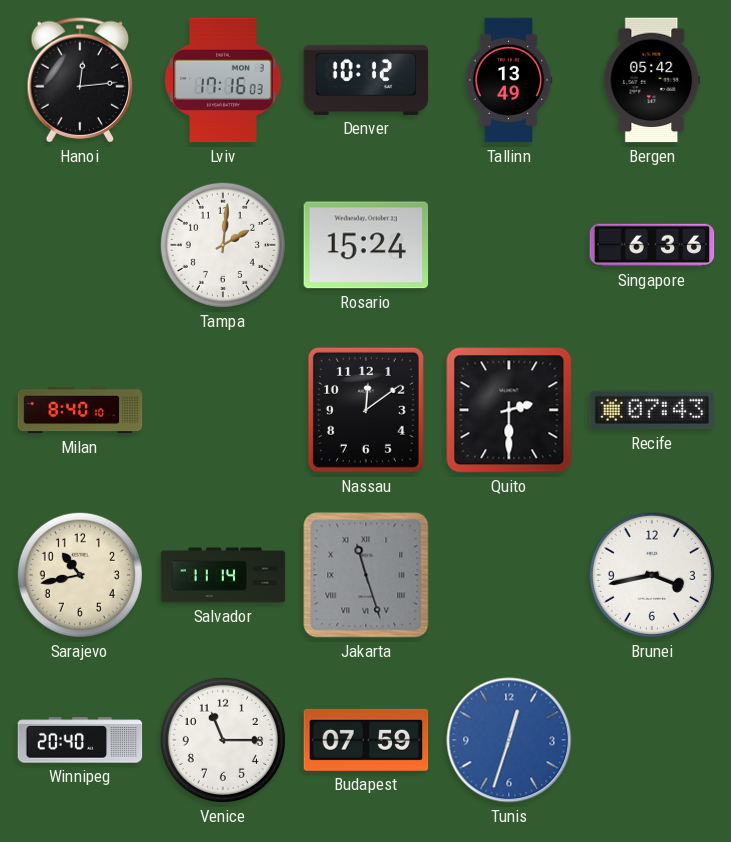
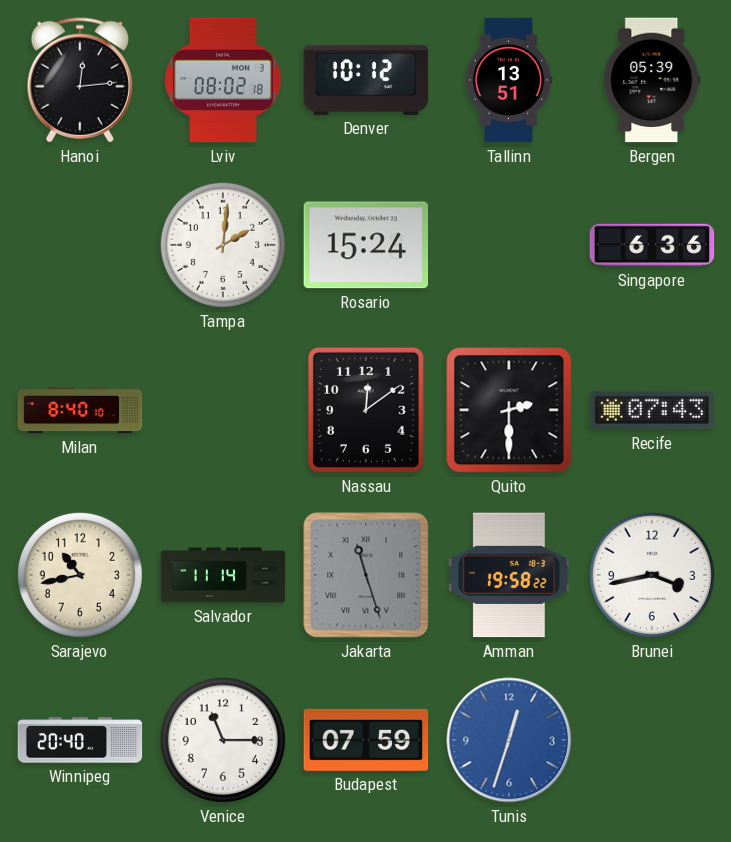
Lviv: 17:16 -> 08:02 (223, 80)
Tallinn: 13:49 -> 13:51 (509, 80)
Bergen: 05:42 -> 05:39 (652, 80)
Amman: none -> 19:58 (509, 575)
